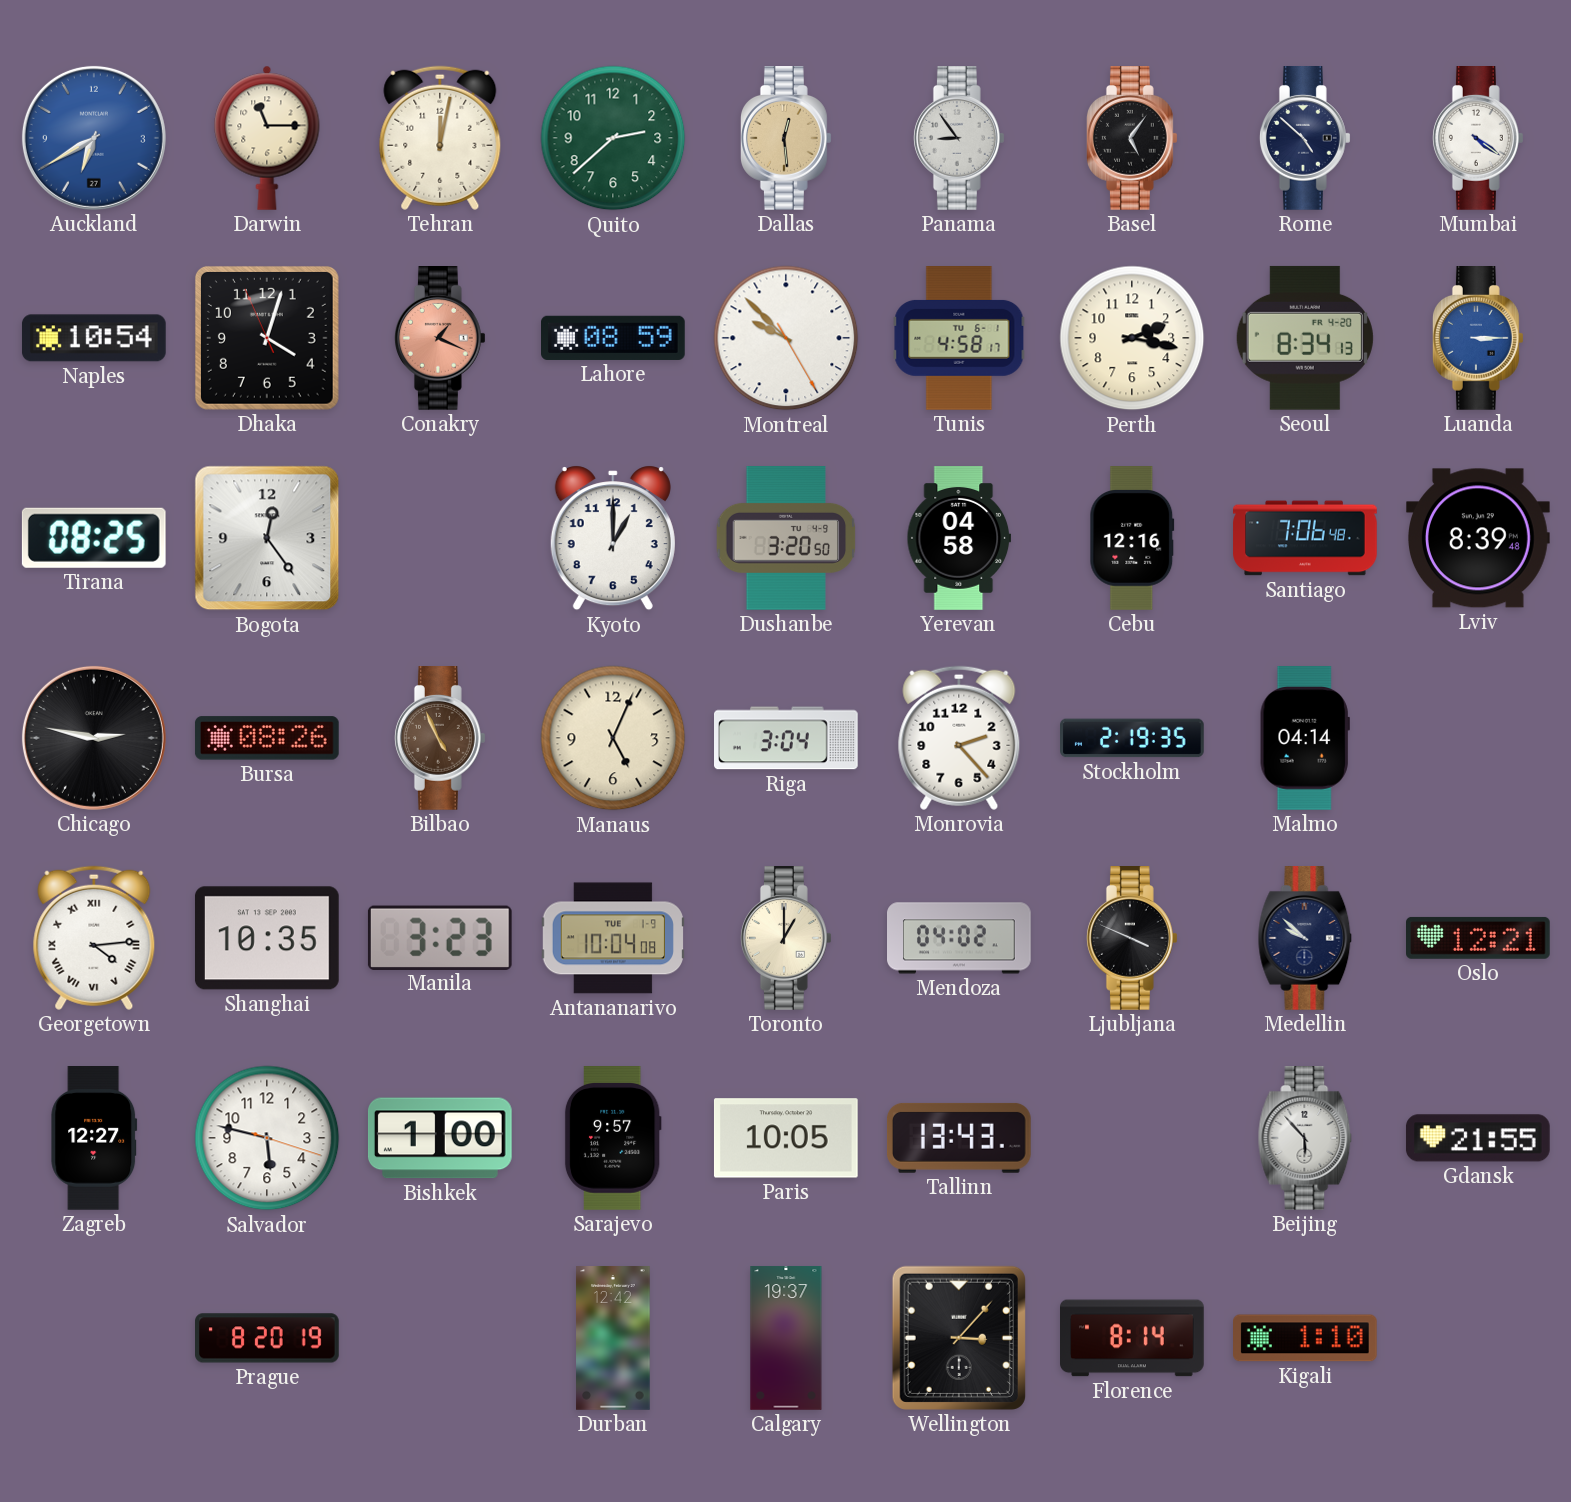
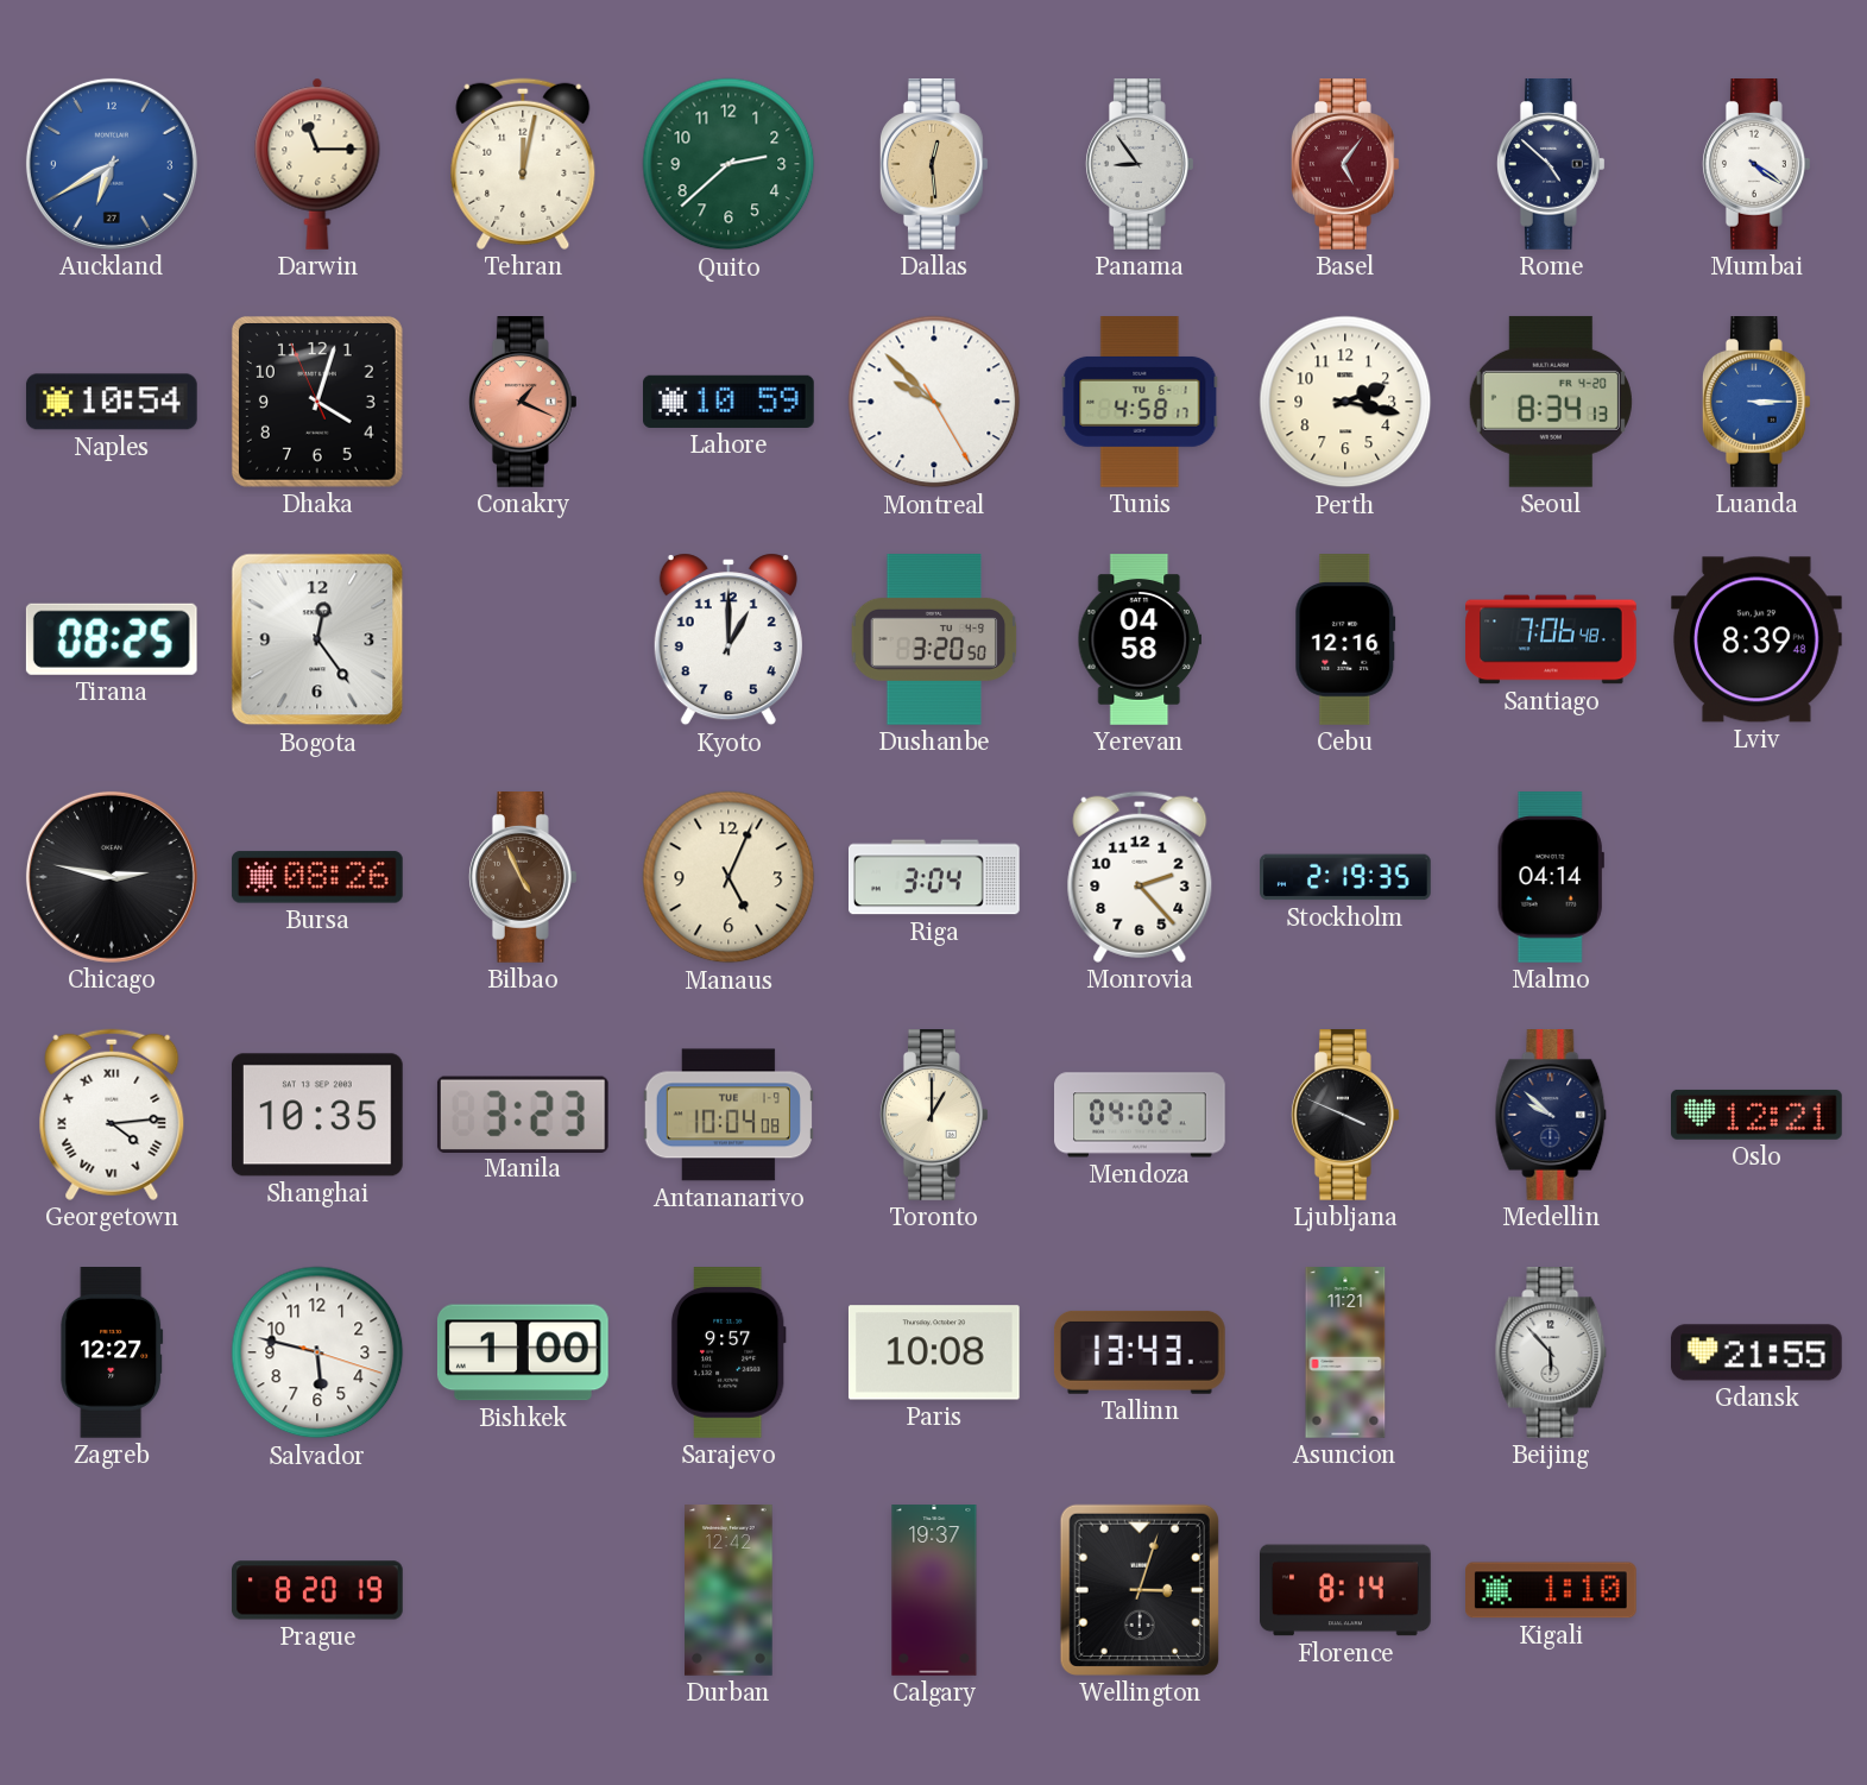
Basel dial: black -> burgundy (1345, 165)
Lahore: 08:59 -> 10:59 (730, 402)
Paris: 10:05 -> 10:08 (934, 1352)
Asuncion: none -> 11:21 (1345, 1352)
Wellington: 3:07 -> 3:03 (1140, 1590)
